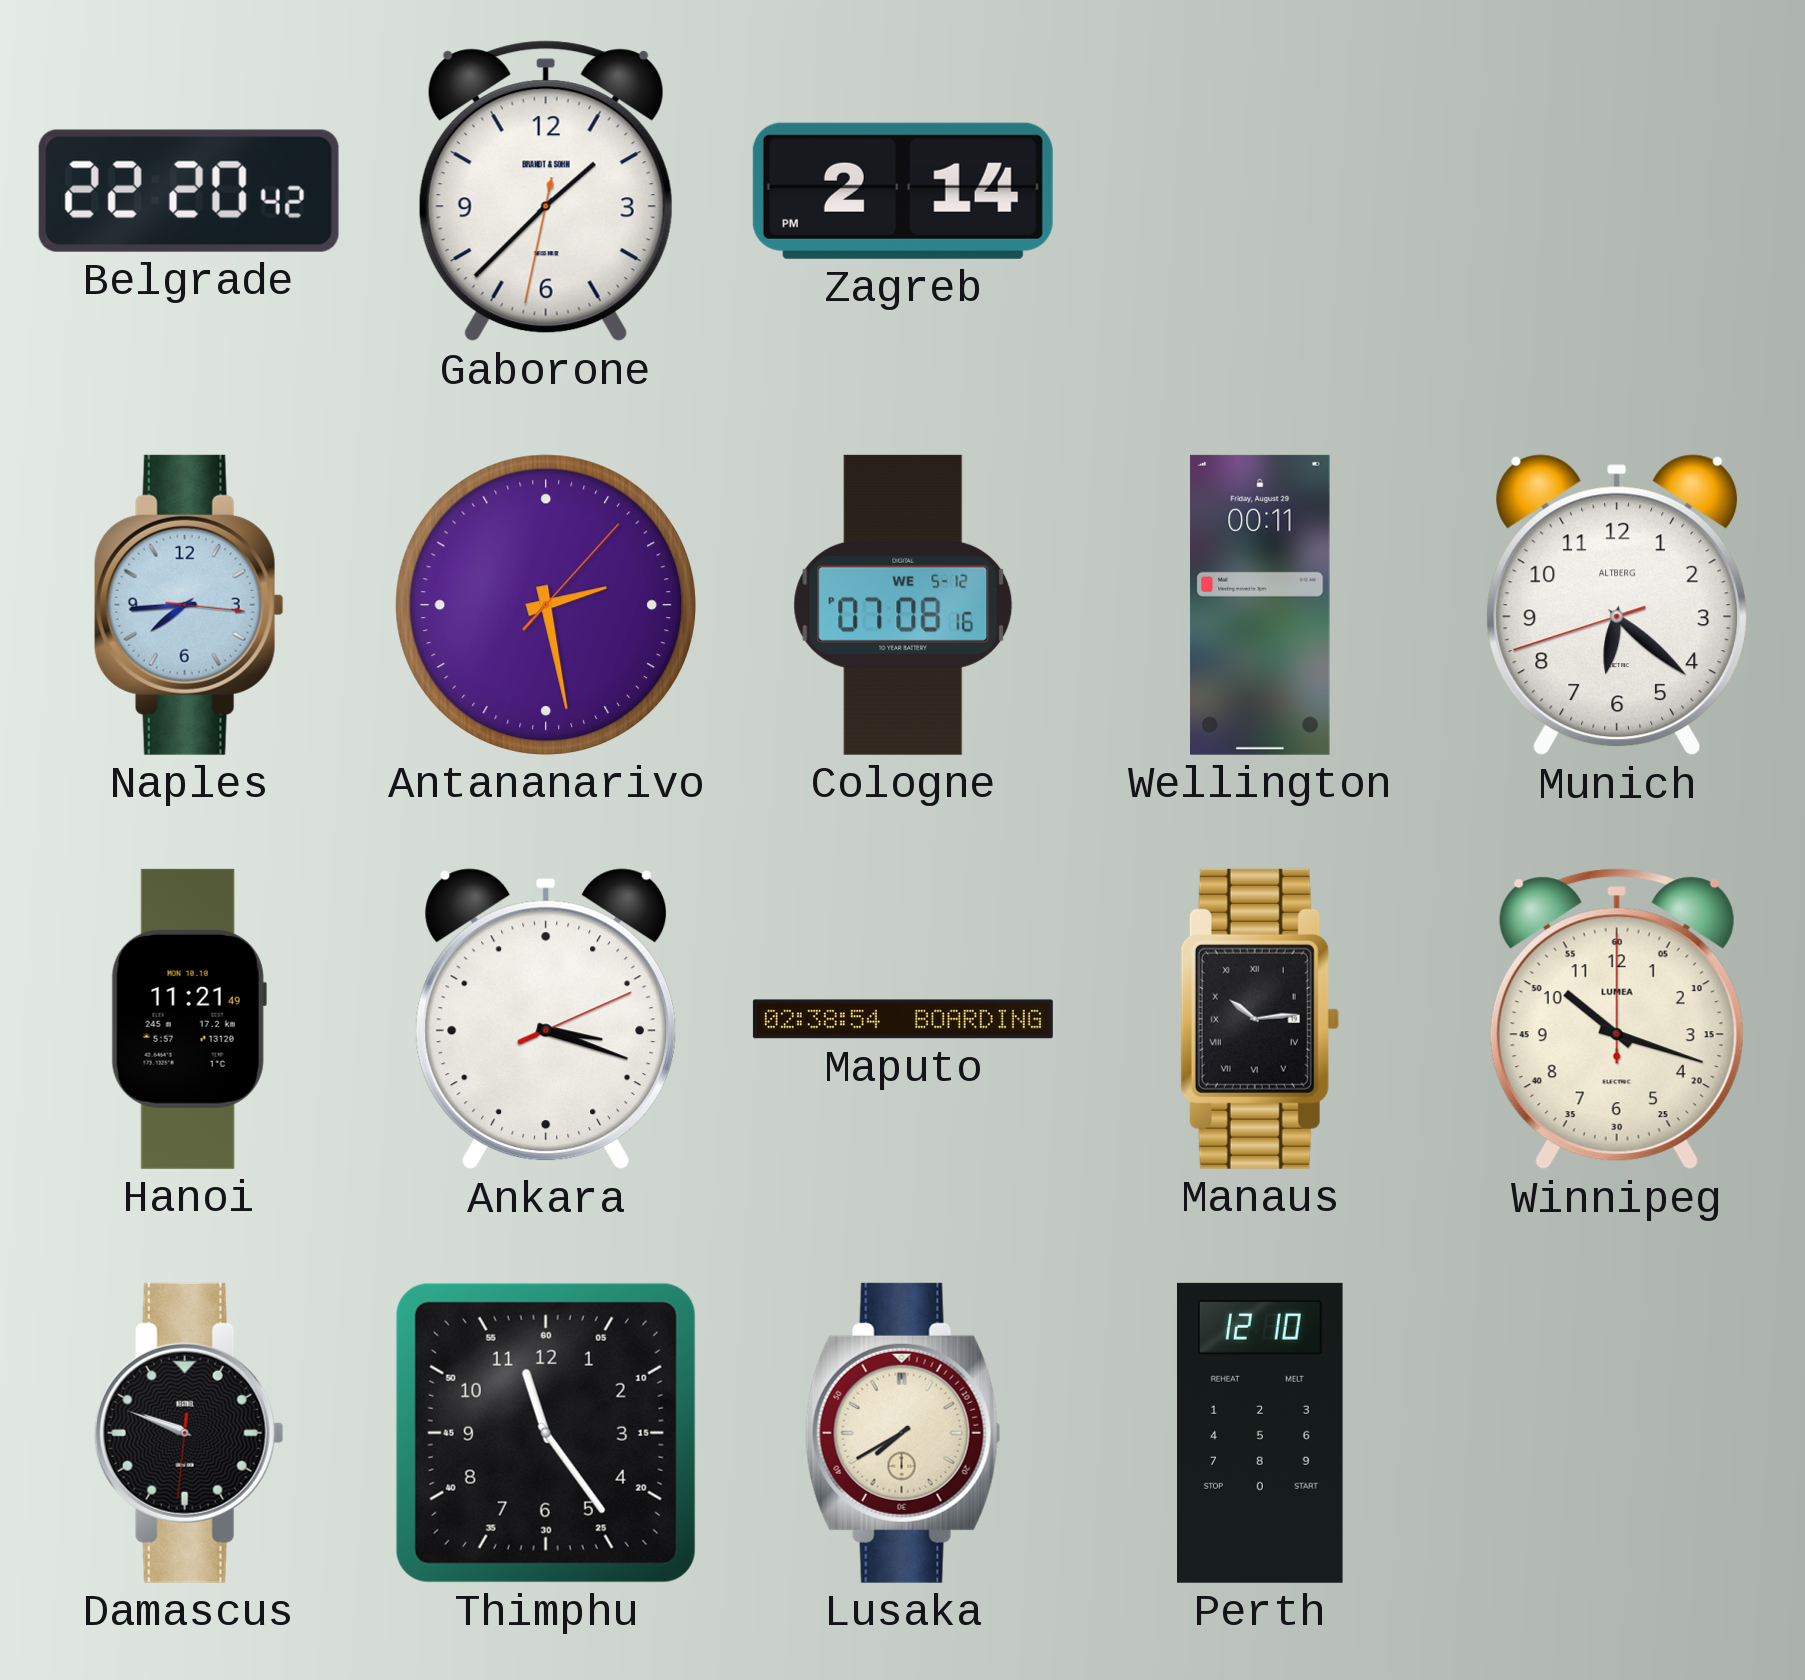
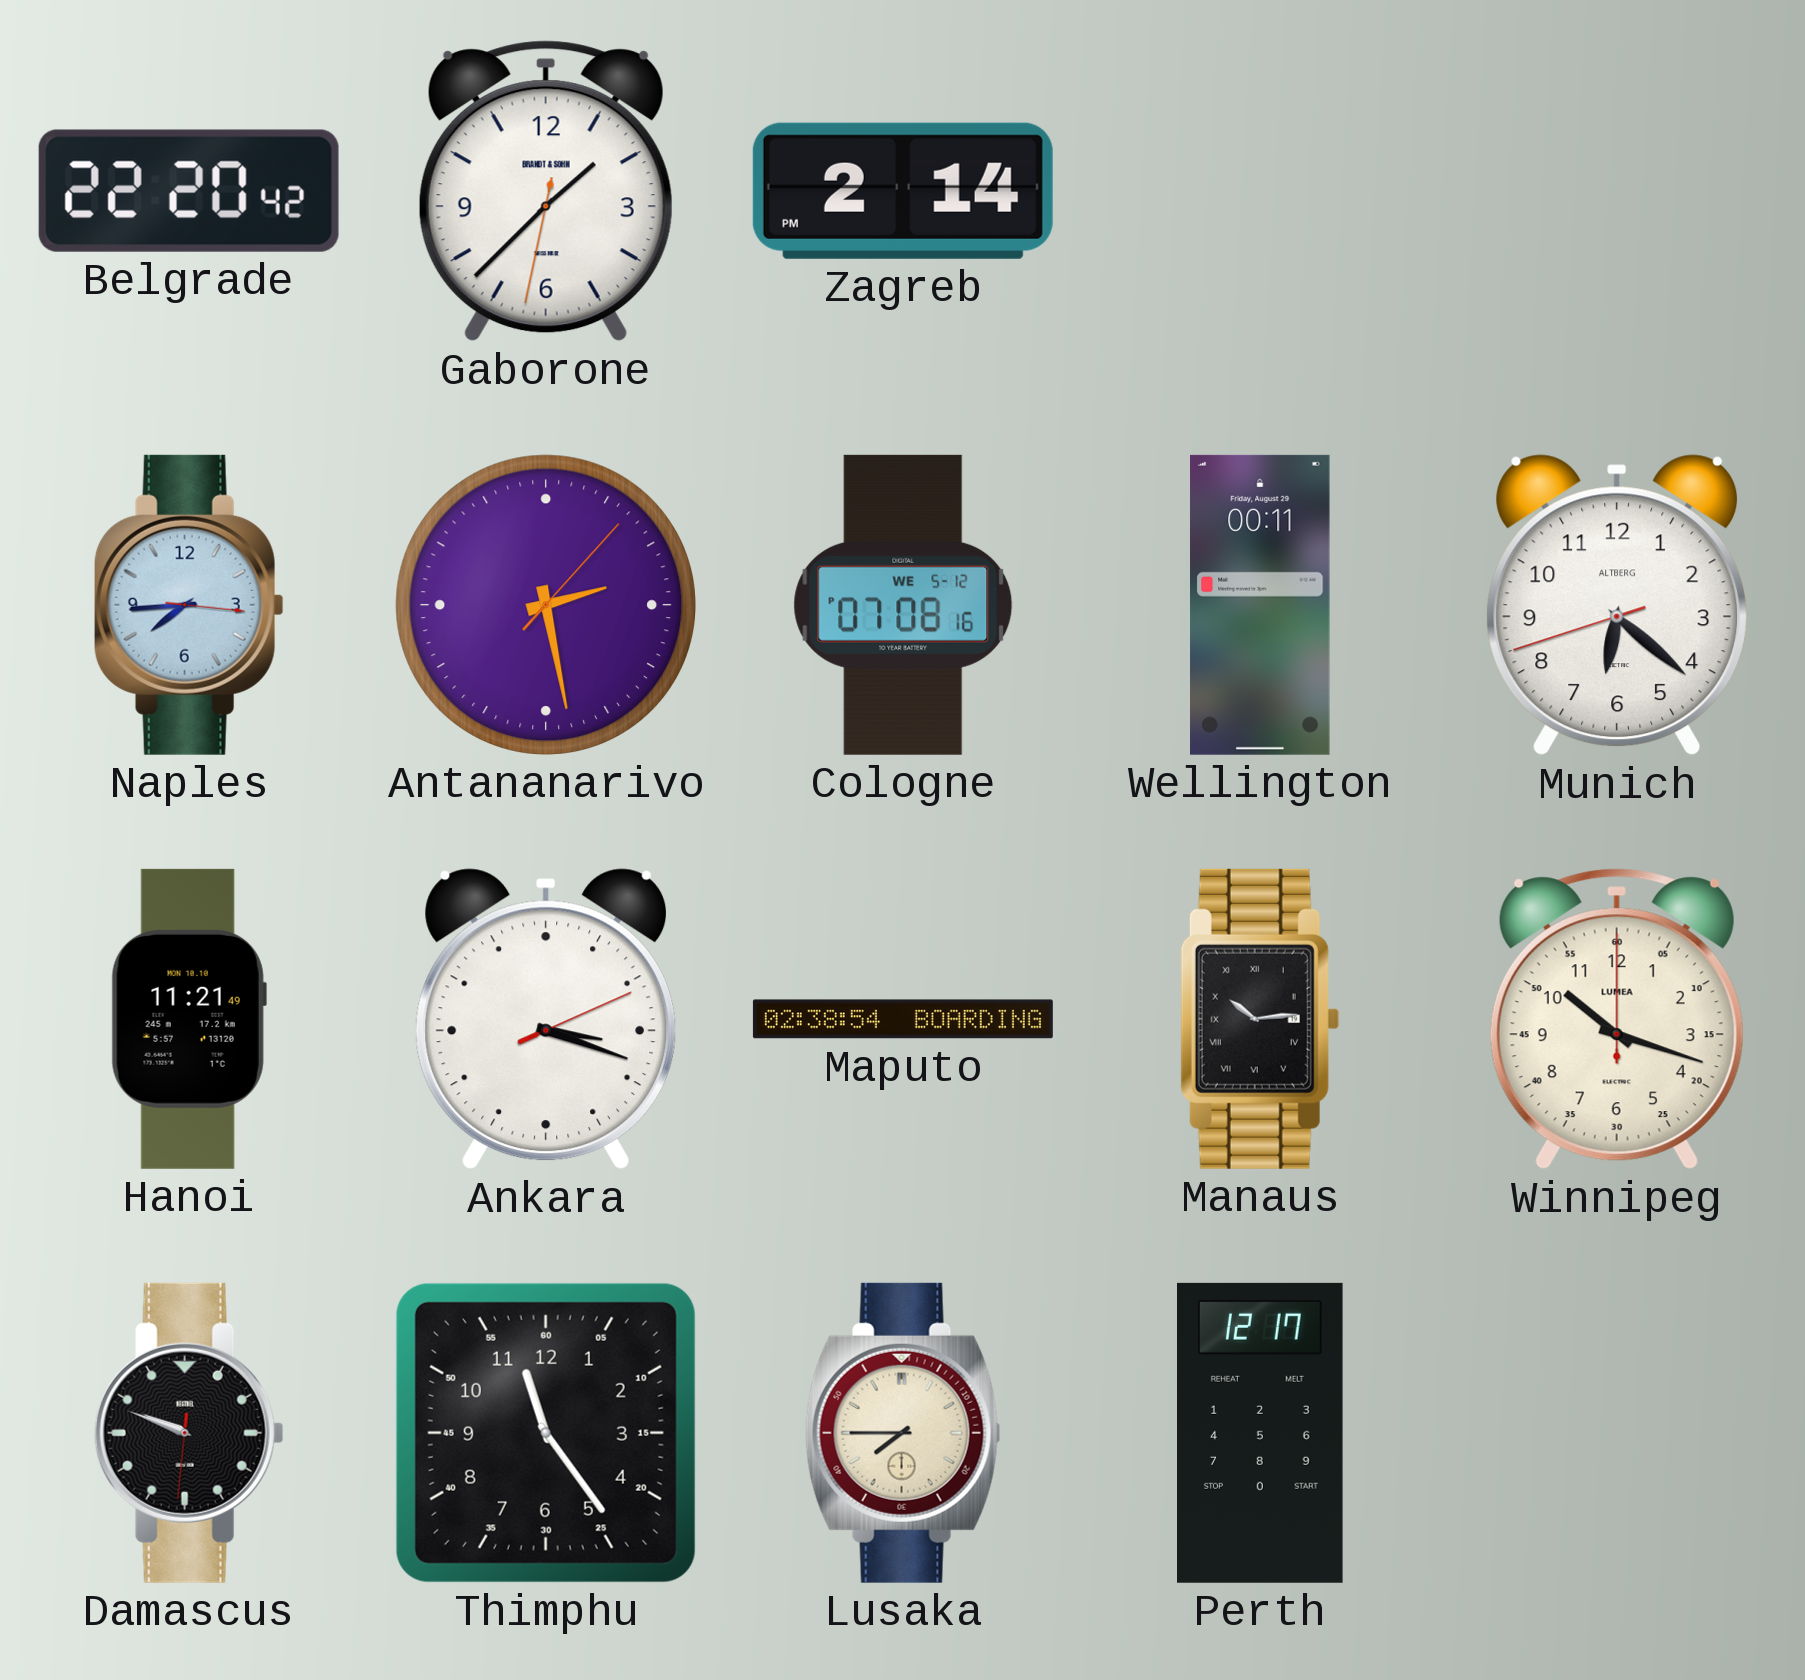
Lusaka: 7:40 -> 7:45 (903, 1433)
Perth: 12:10 -> 12:17 (1260, 1433)
